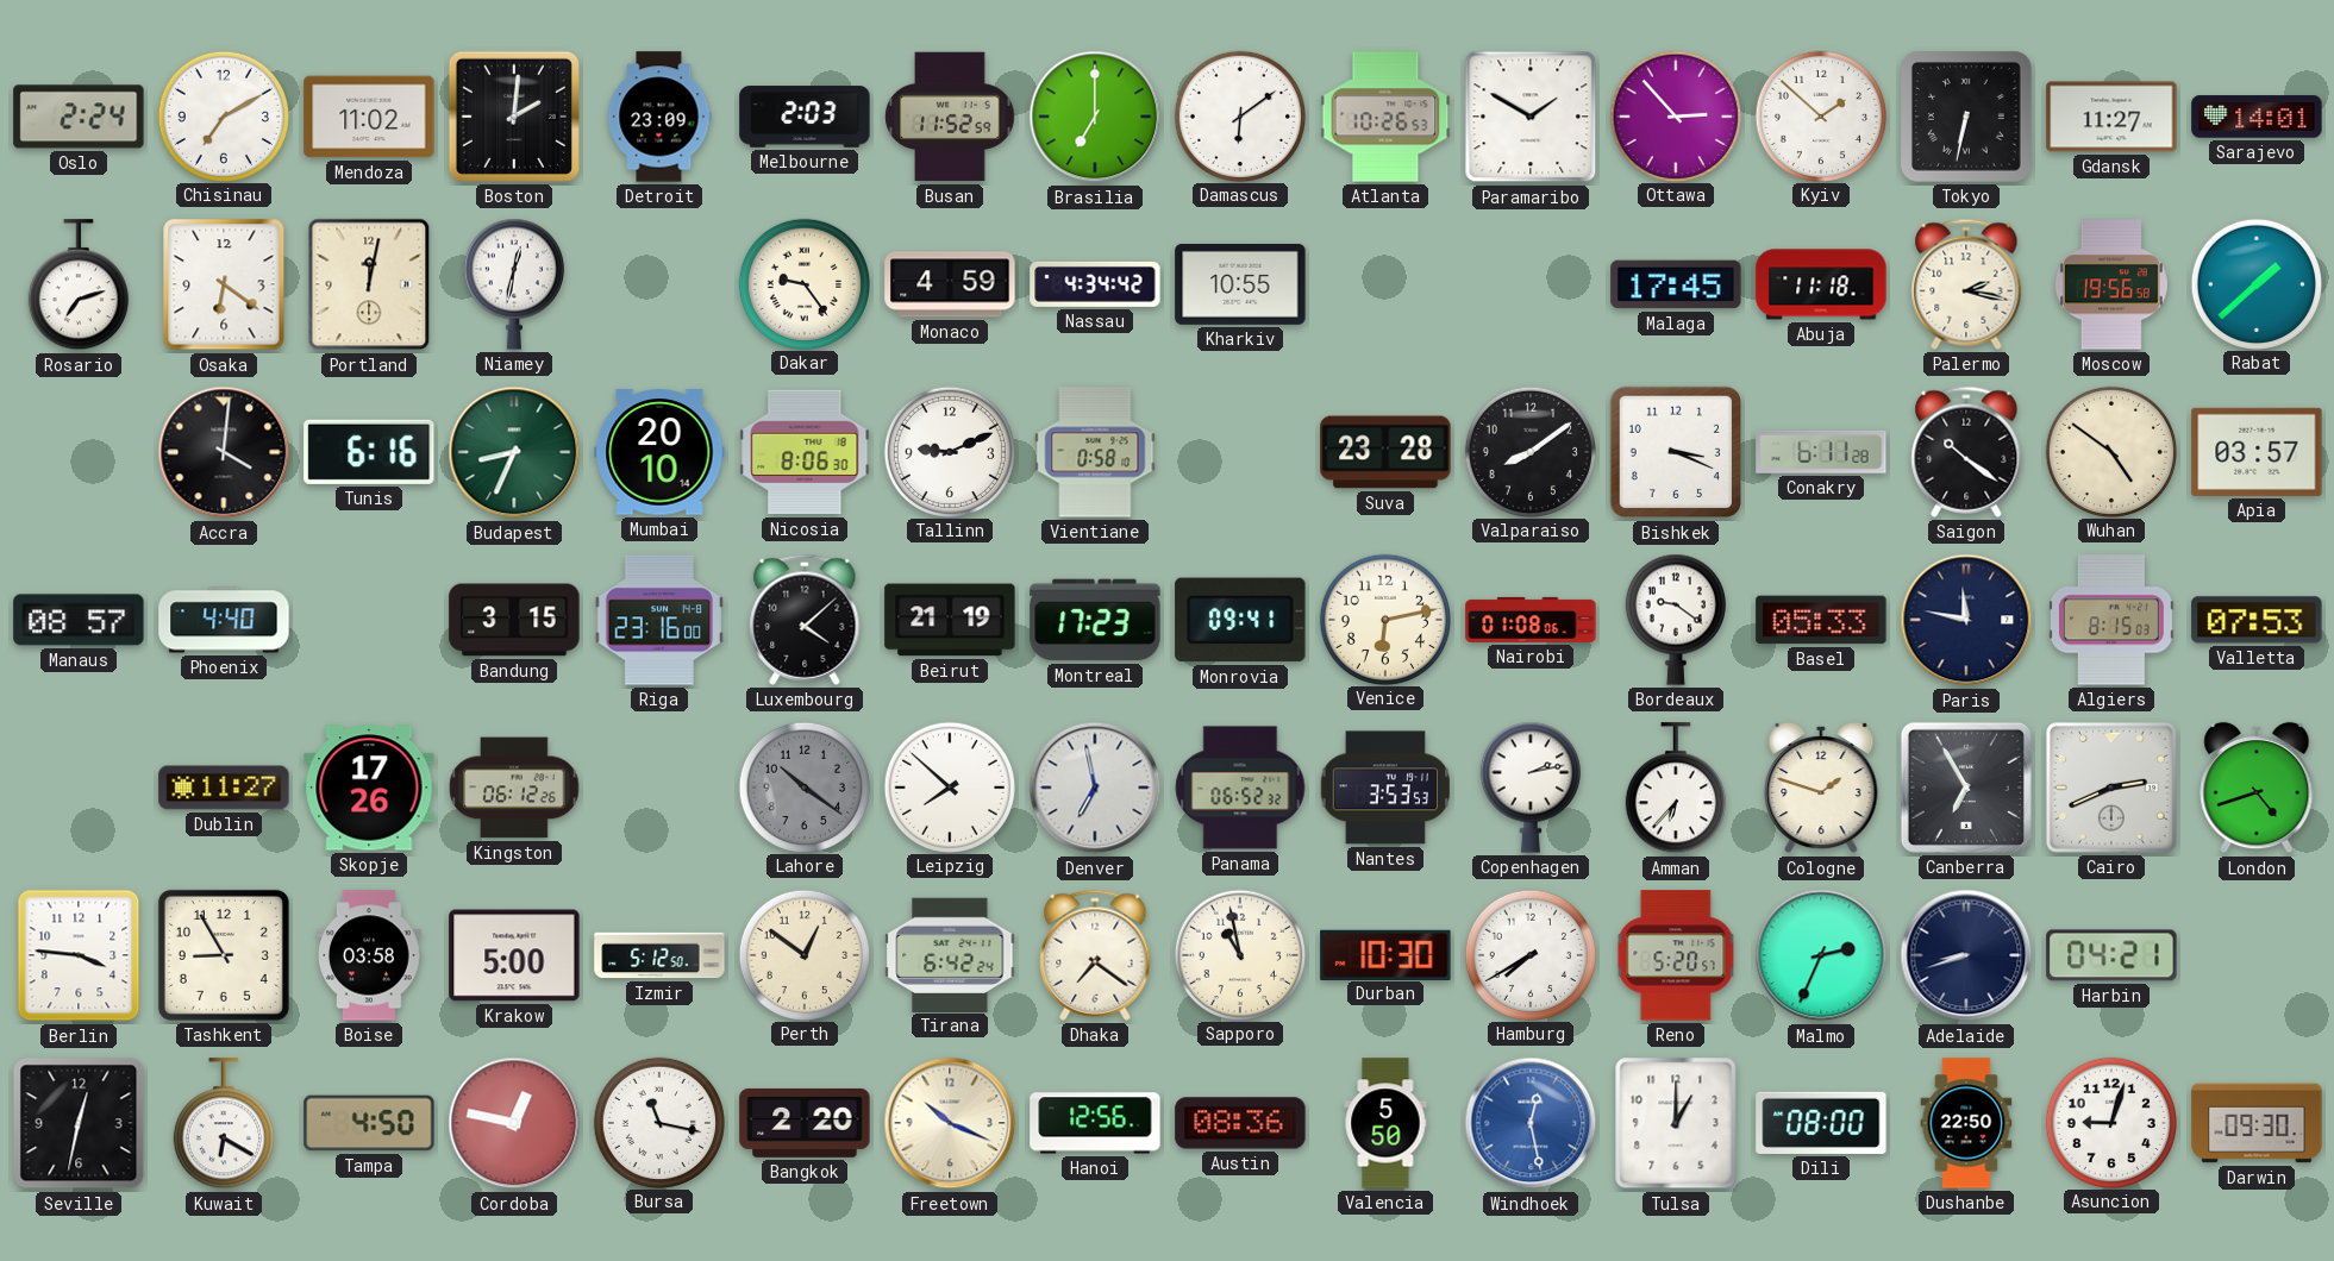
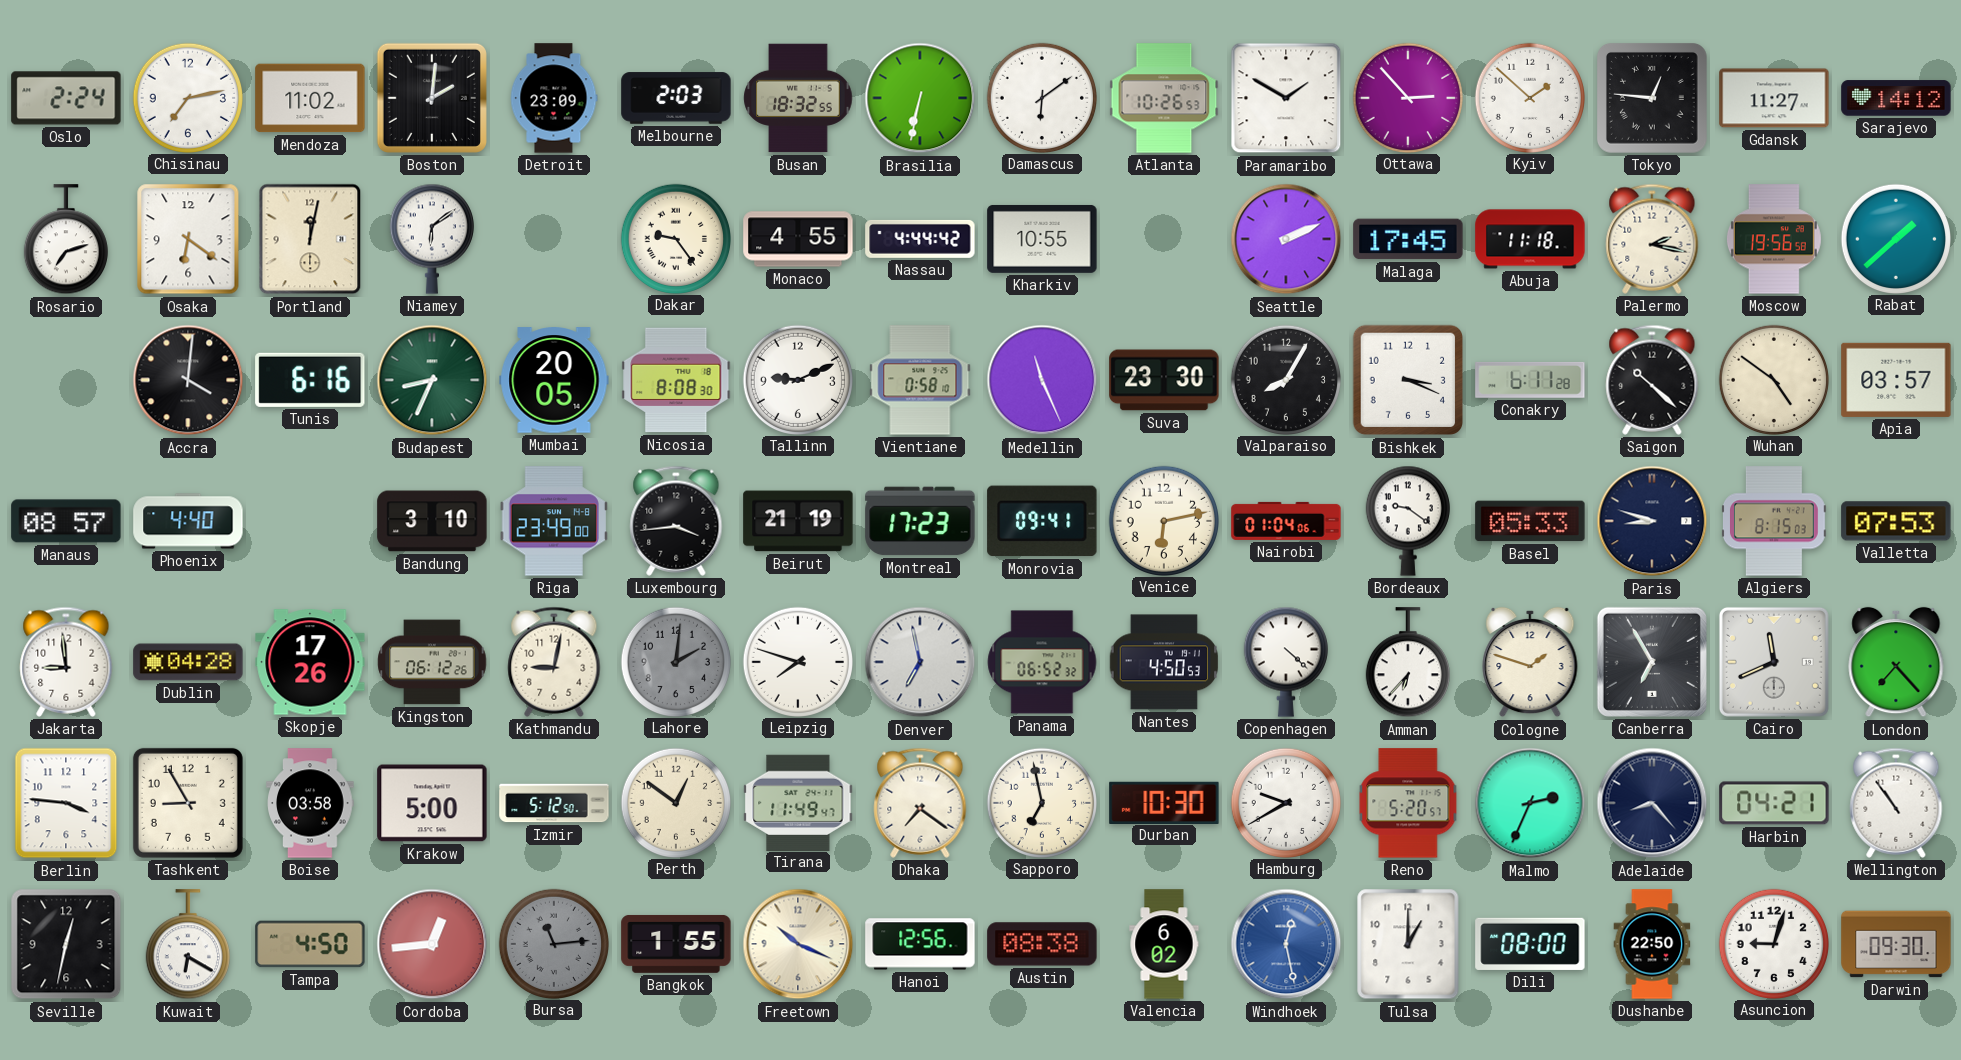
Chisinau: 7:10 -> 7:13 (187, 97)
Busan: 11:52 -> 18:32 (798, 98)
Brasilia: 7:00 -> 6:32 (920, 98)
Tokyo: 6:32 -> 12:46 (1653, 99)
Sarajevo: 14:01 -> 14:12 (1896, 98)
Niamey: 12:32 -> 6:09 (432, 239)
Monaco: 4:59 -> 4:55 (798, 239)
Nassau: 4:34 -> 4:44 (920, 239)
Seattle: none -> 2:11 (1286, 239)
Mumbai: 20:10 -> 20:05 (554, 380)
Nicosia: 8:06 -> 8:08 (676, 380)
Medellin: none -> 11:26 (1042, 380)
Suva: 23:28 -> 23:30 (1164, 380)
Valparaiso: 8:09 -> 8:05 (1285, 379)
Saigon: 10:21 -> 10:22 (1652, 380)
Bandung: 3:15 -> 3:10 (432, 521)
Riga: 23:16 -> 23:49 (554, 521)
Luxembourg: 4:08 -> 3:44 (676, 521)
Nairobi: 01:08 -> 01:04 (1286, 521)
Paris: 11:47 -> 8:48 (1652, 521)
Jakarta: none -> 8:59 (66, 662)
Dublin: 11:27 -> 04:28 (188, 662)
Kathmandu: none -> 9:02 (554, 662)
Lahore: 10:21 -> 2:01 (675, 661)
Leipzig: 7:52 -> 7:48 (797, 661)
Nantes: 3:53 -> 4:50 (1163, 662)
Copenhagen: 2:13 -> 4:22 (1286, 662)
Cairo: 2:41 -> 11:41 (1774, 662)
London: 4:42 -> 7:23 (1896, 662)
Tirana: 6:42 -> 11:49 (798, 802)
Sapporo: 10:58 -> 6:58 (1041, 802)
Hamburg: 7:40 -> 9:40 (1285, 802)
Adelaide: 8:42 -> 8:23 (1652, 803)
Wellington: none -> 10:54 (1896, 803)
Cordoba: 12:47 -> 12:44 (432, 944)
Bursa: 11:17 -> 11:14 (553, 943)
Bursa dial: white -> grey (553, 943)
Bangkok: 2:20 -> 1:55 (676, 944)
Austin: 08:36 -> 08:38 (1042, 944)
Valencia: 5:50 -> 6:02 (1164, 944)
